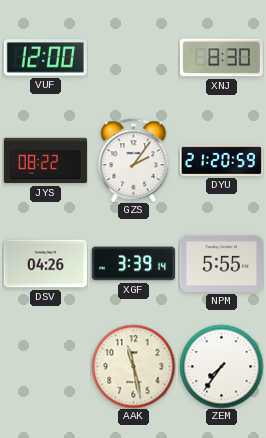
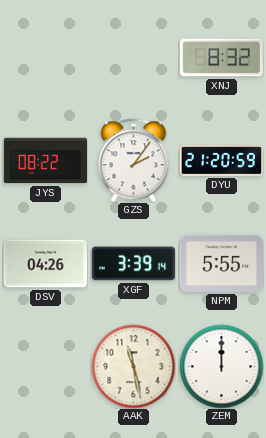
VUF: 12:00 -> none (45, 58)
XNJ: 8:30 -> 8:32 (221, 58)
ZEM: 7:36 -> 12:00 (221, 366)
